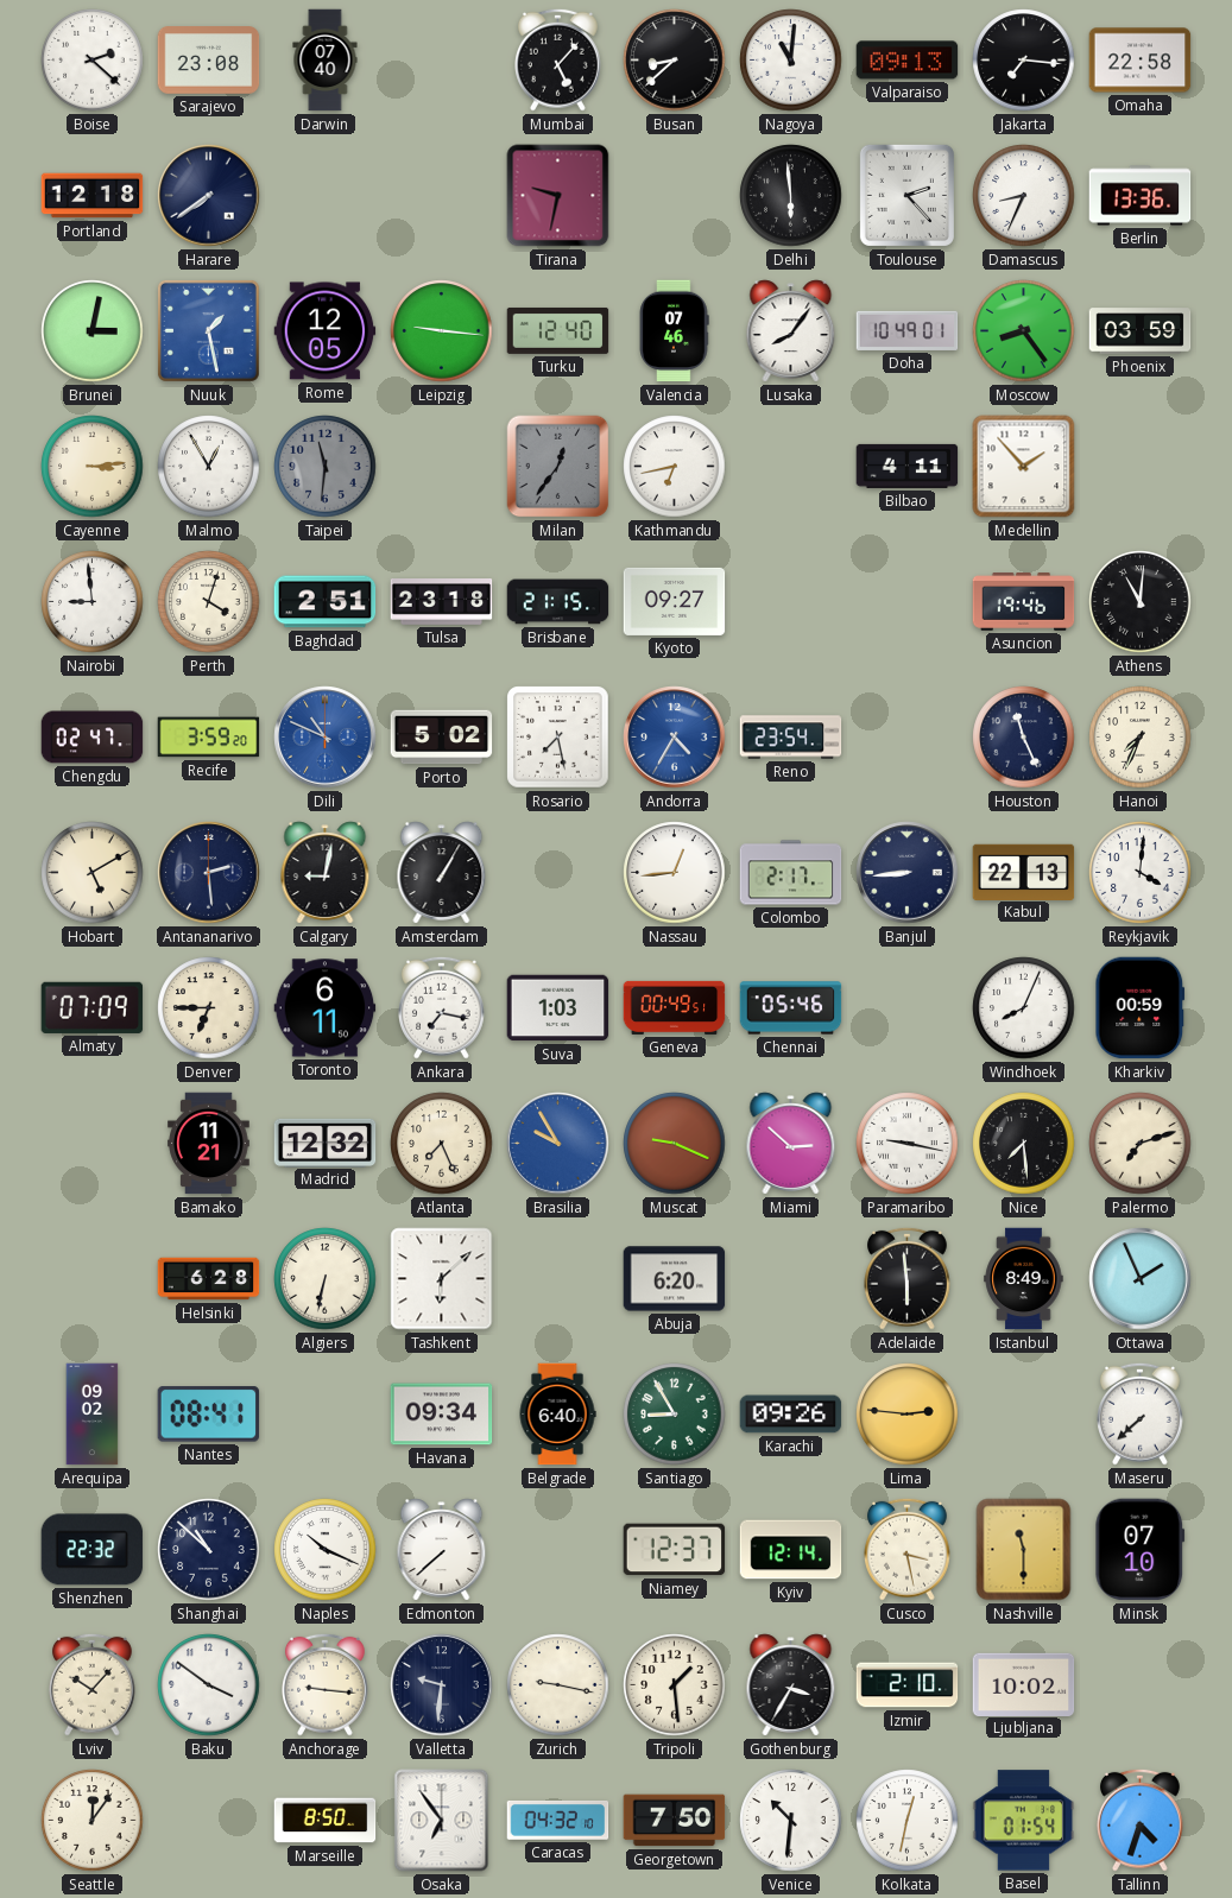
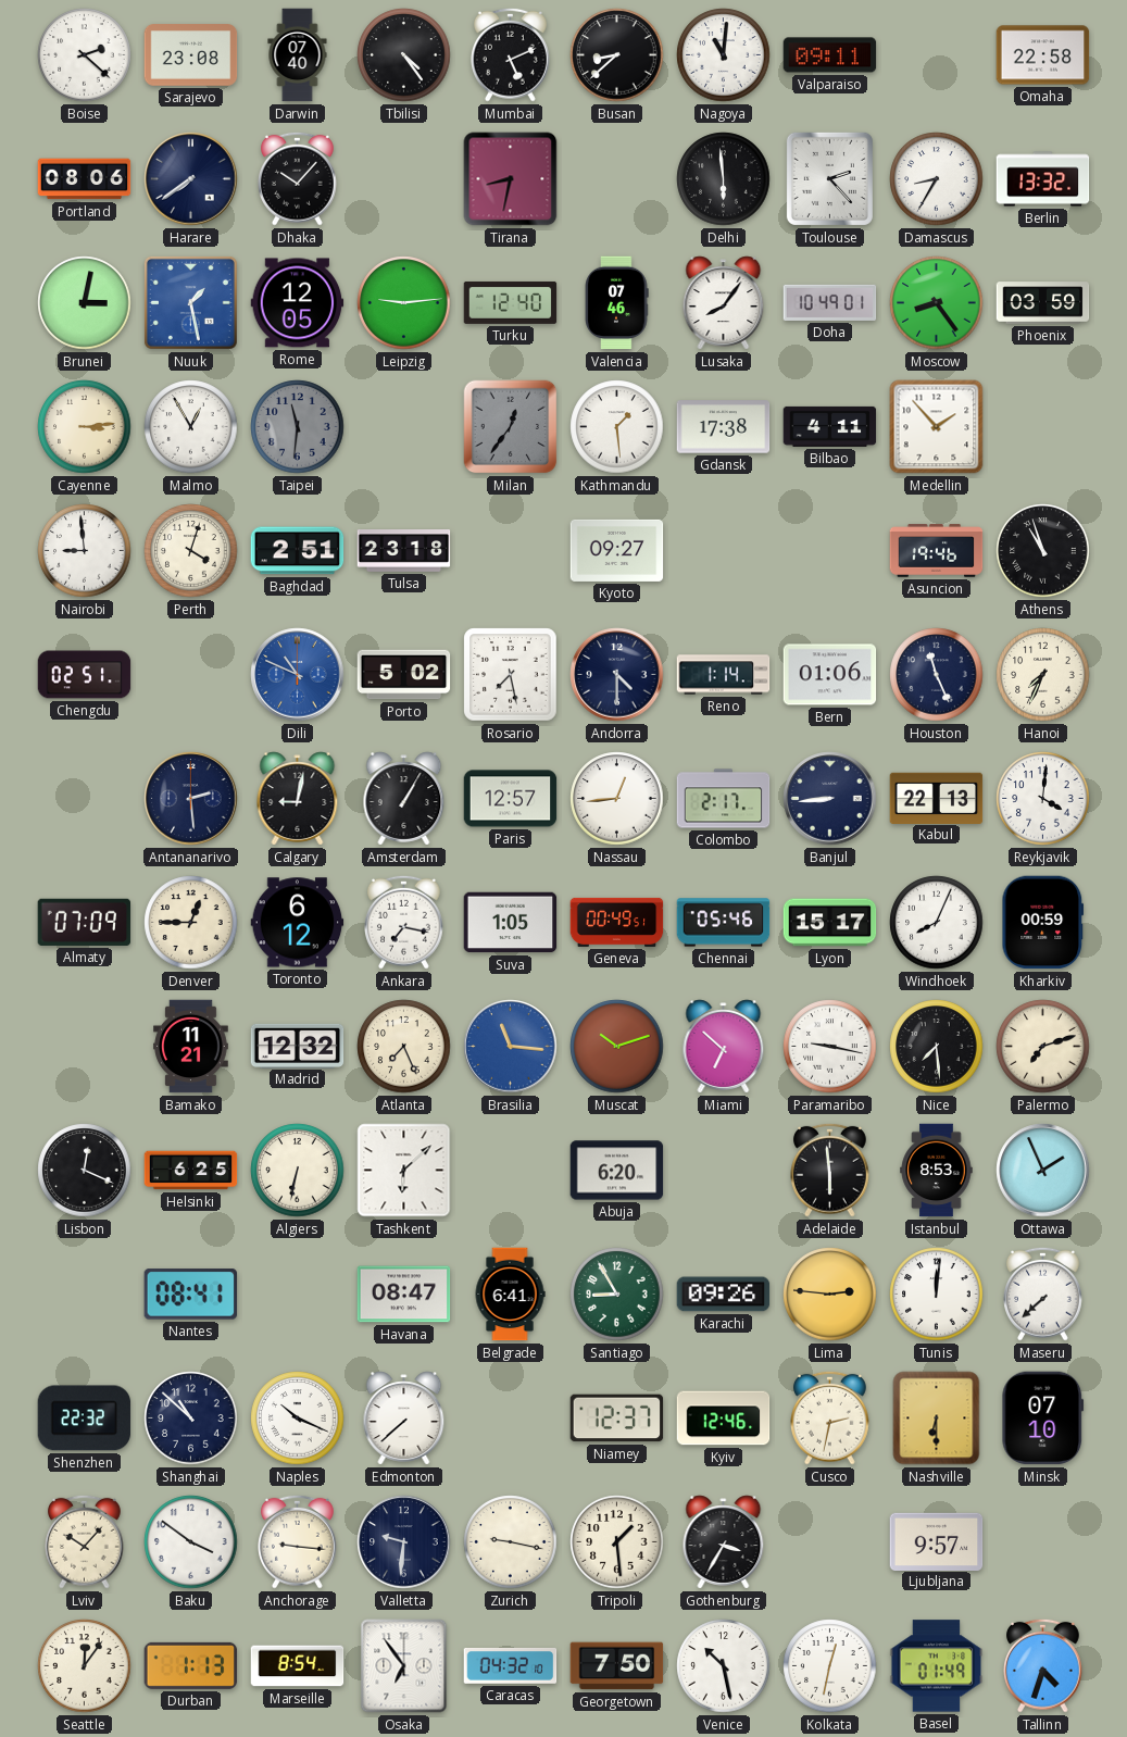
Tbilisi: none -> 4:24 (404, 55)
Mumbai: 5:07 -> 5:11 (511, 54)
Valparaiso: 09:13 -> 09:11 (830, 55)
Jakarta: 7:16 -> none (1024, 61)
Portland: 12:18 -> 08:06 (85, 179)
Dhaka: none -> 10:07 (298, 178)
Tirana: 9:32 -> 8:32 (511, 179)
Damascus: 8:34 -> 8:35 (937, 179)
Berlin: 13:36 -> 13:32 (1043, 179)
Leipzig: 9:16 -> 9:14 (404, 303)
Kathmandu: 6:43 -> 1:29 (617, 427)
Gdansk: none -> 17:38 (724, 427)
Brisbane: 21:15 -> none (558, 602)
Athens: 11:01 -> 10:57 (1043, 551)
Chengdu: 02:47 -> 02:51 (85, 675)
Recife: 3:59 -> none (209, 738)
Andorra: 4:35 -> 4:30 (617, 675)
Andorra dial: blue -> navy (617, 675)
Reno: 23:54 -> 1:14 (724, 675)
Bern: none -> 01:06 (830, 675)
Hobart: 5:10 -> none (93, 873)
Paris: none -> 12:57 (511, 799)
Denver: 6:45 -> 12:45 (191, 923)
Toronto: 6:11 -> 6:12 (298, 923)
Suva: 1:03 -> 1:05 (511, 923)
Lyon: none -> 15:17 (830, 923)
Brasilia: 9:55 -> 11:16 (511, 1047)
Muscat: 9:19 -> 10:12 (617, 1047)
Miami: 2:52 -> 6:52 (724, 1047)
Lisbon: none -> 12:19 (85, 1171)
Helsinki: 6:28 -> 6:25 (191, 1171)
Istanbul: 8:49 -> 8:53 (937, 1171)
Arequipa: 09:02 -> none (93, 1415)
Havana: 09:34 -> 08:47 (404, 1295)
Belgrade: 6:40 -> 6:41 (510, 1295)
Tunis: none -> 12:01 (937, 1295)
Kyiv: 12:14 -> 12:46 (724, 1419)
Cusco: 3:28 -> 2:32 (830, 1417)
Nashville: 11:30 -> 6:30 (937, 1419)
Izmir: 2:10 -> none (908, 1685)
Ljubljana: 10:02 -> 9:57 (937, 1541)
Durban: none -> 1:13 (191, 1665)
Marseille: 8:50 -> 8:54 (298, 1666)
Venice: 10:31 -> 10:28 (724, 1666)
Basel: 01:54 -> 01:49 (937, 1666)
